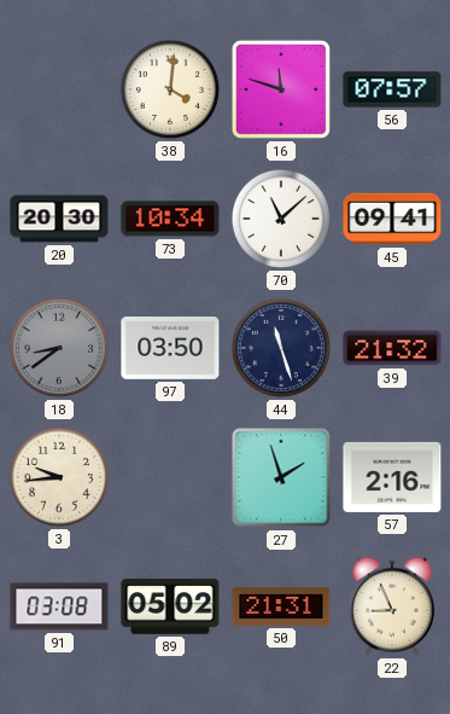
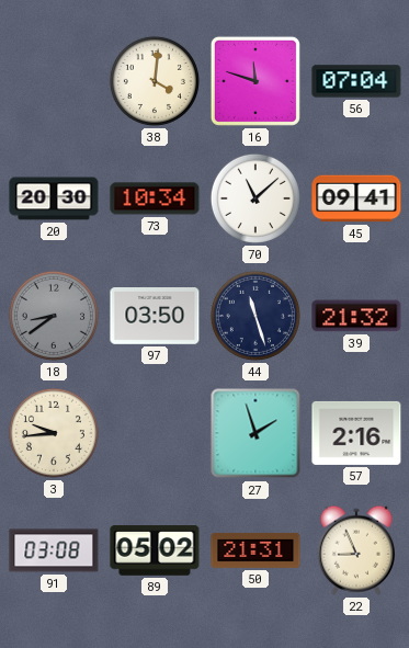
56: 07:57 -> 07:04 (356, 81)
